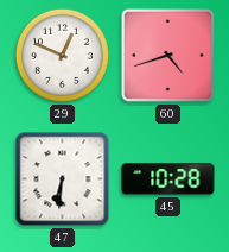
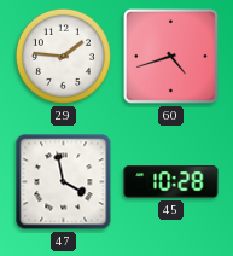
29: 12:49 -> 1:46 (63, 56)
47: 6:31 -> 3:58 (64, 182)
